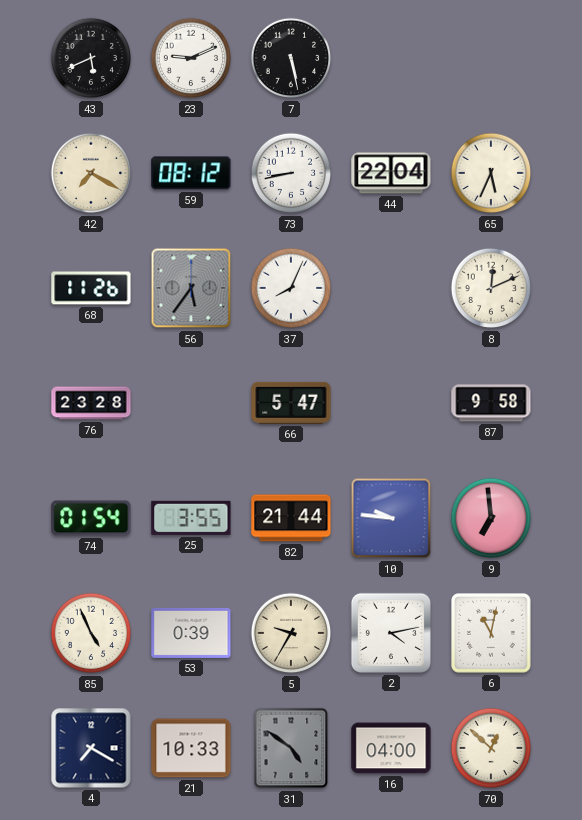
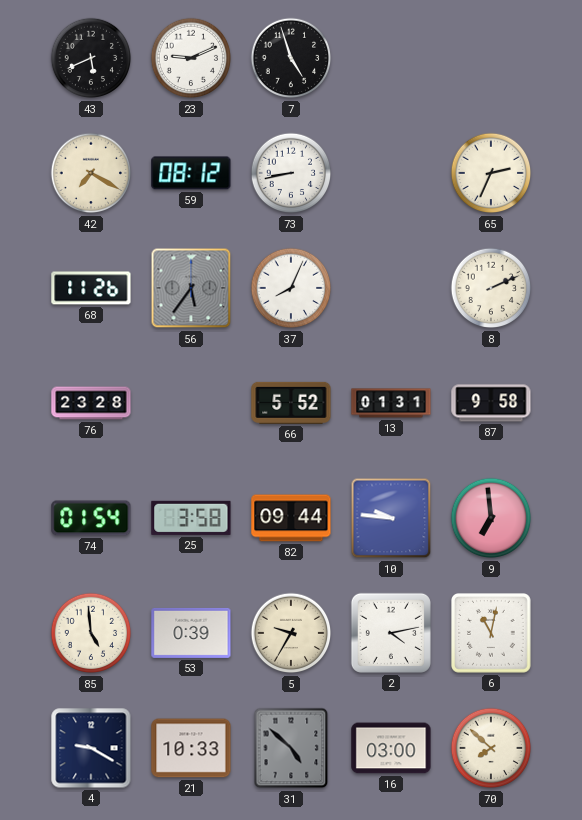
7: 5:28 -> 4:57 (291, 58)
44: 22:04 -> none (391, 173)
65: 5:34 -> 2:34 (491, 173)
8: 12:11 -> 2:11 (491, 288)
66: 5:47 -> 5:52 (291, 403)
13: none -> 01:31 (391, 403)
25: 3:55 -> 3:58 (191, 518)
82: 21:44 -> 09:44 (291, 518)
85: 4:56 -> 4:59 (91, 633)
4: 7:20 -> 9:20 (91, 748)
31: 4:51 -> 4:52 (291, 748)
16: 04:00 -> 03:00 (391, 748)
70: 12:52 -> 7:52 (491, 748)
